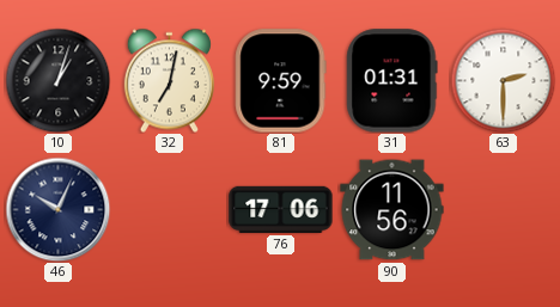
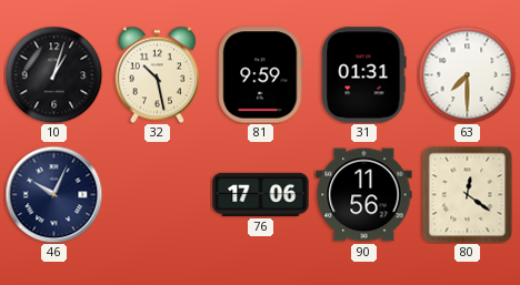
32: 7:02 -> 10:28 (157, 74)
63: 2:30 -> 7:30 (467, 74)
80: none -> 12:21 (468, 194)
